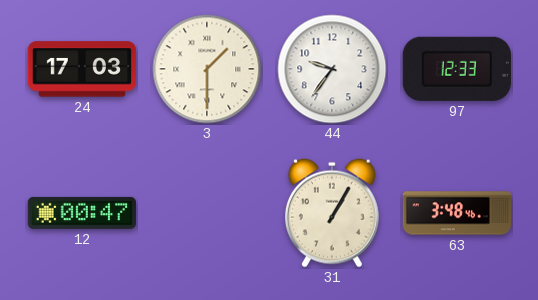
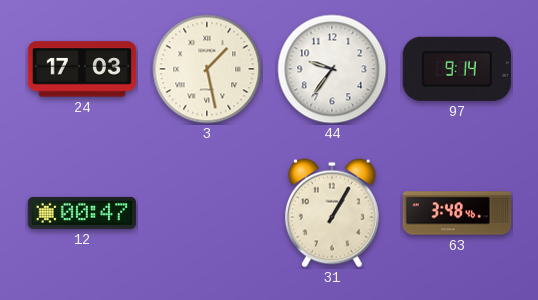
3: 1:30 -> 1:28 (207, 69)
97: 12:33 -> 9:14 (457, 69)
